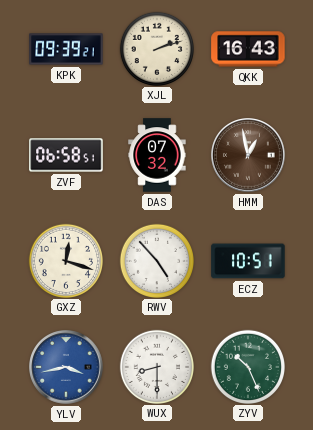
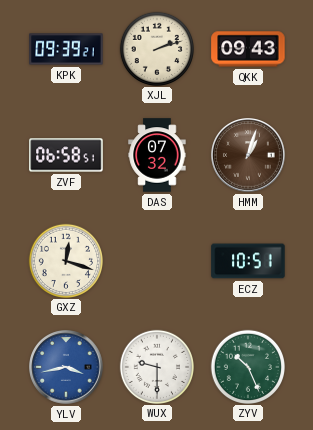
QKK: 16:43 -> 09:43 (248, 49)
HMM: 12:58 -> 1:03 (249, 156)
RWV: 4:53 -> none (156, 260)
WUX: 8:30 -> 9:30 (156, 366)
